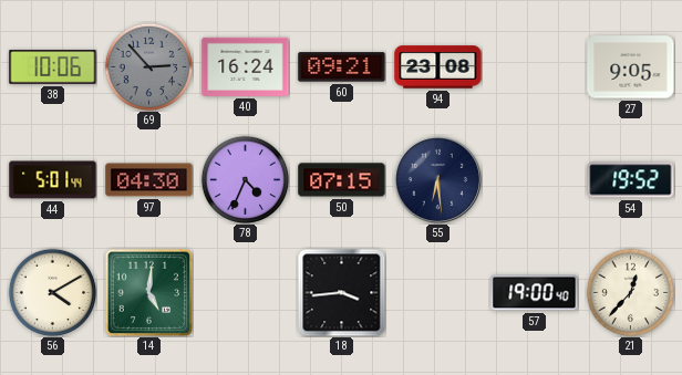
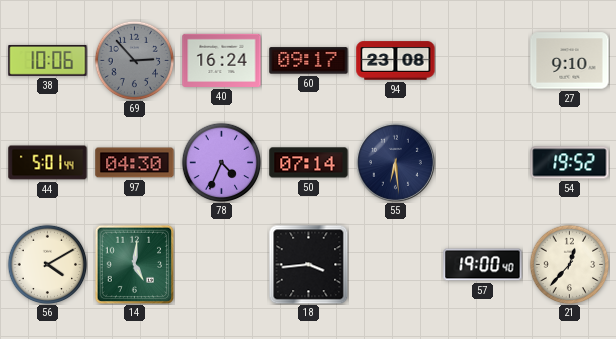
60: 09:21 -> 09:17 (309, 61)
27: 9:05 -> 9:10 (570, 61)
50: 07:15 -> 07:14 (309, 163)
